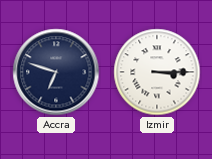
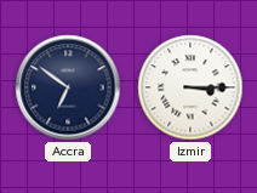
Accra: 6:48 -> 6:51 (68, 87)
